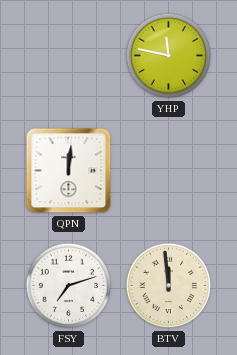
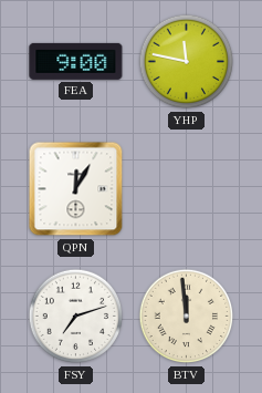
FEA: none -> 9:00 (76, 61)
QPN: 12:01 -> 12:05 (76, 189)
